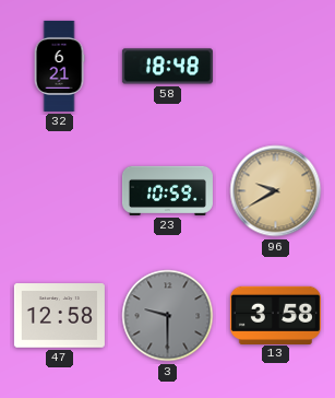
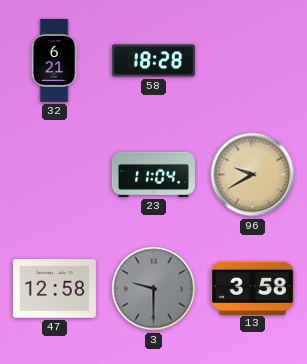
58: 18:48 -> 18:28 (153, 61)
23: 10:59 -> 11:04 (153, 174)
